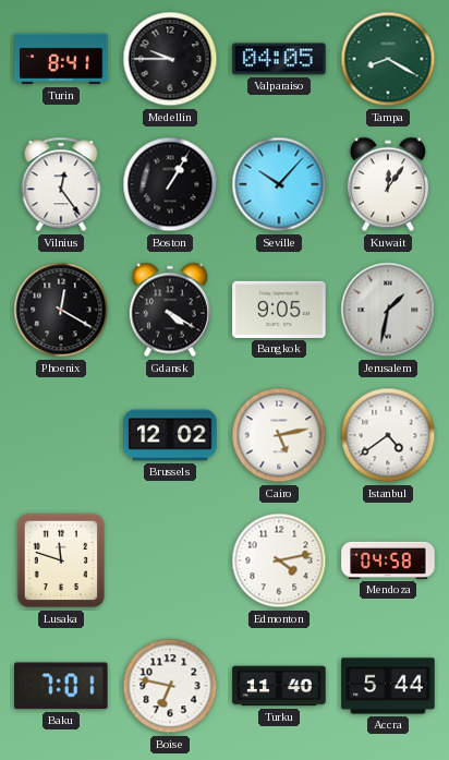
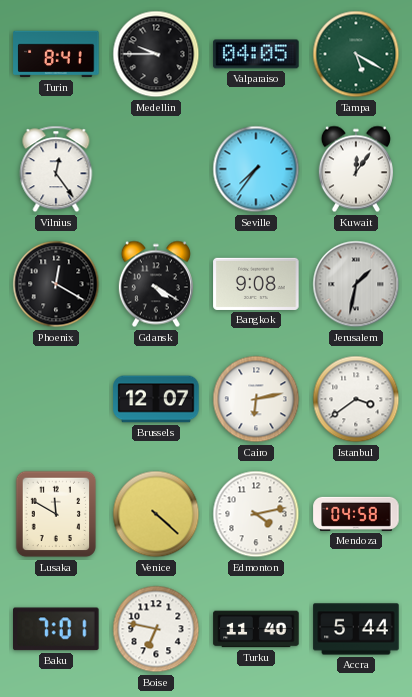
Tampa: 8:20 -> 5:20 (356, 54)
Boston: 1:05 -> none (170, 184)
Seville: 10:07 -> 7:36 (256, 169)
Bangkok: 9:05 -> 9:08 (256, 284)
Brussels: 12:02 -> 12:07 (156, 399)
Cairo: 5:13 -> 6:13 (256, 399)
Istanbul: 4:39 -> 3:39 (356, 399)
Lusaka: 11:48 -> 11:50 (56, 514)
Venice: none -> 4:22 (156, 514)
